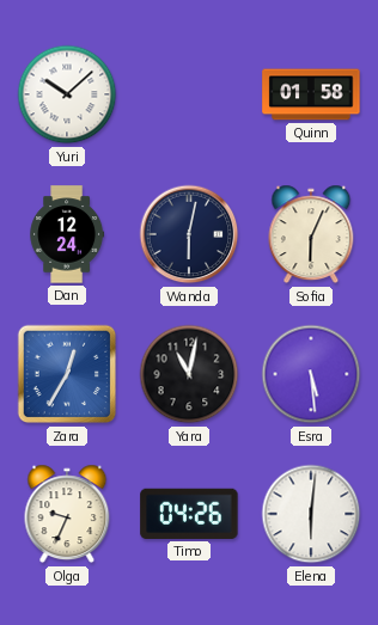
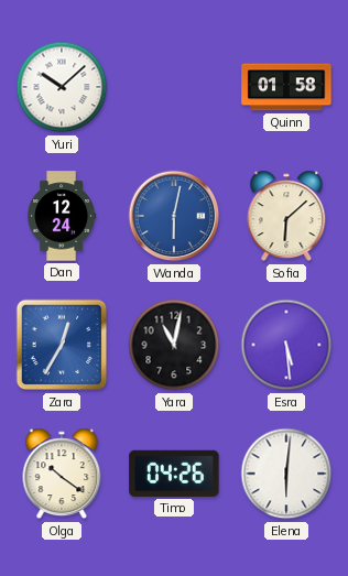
Wanda dial: navy -> blue (174, 216)
Sofia: 6:04 -> 6:08 (286, 216)
Olga: 9:34 -> 10:21 (62, 474)
